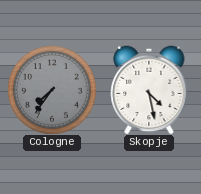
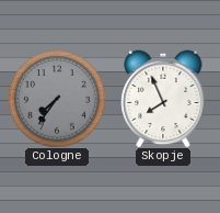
Skopje: 4:28 -> 7:56 (163, 99)
